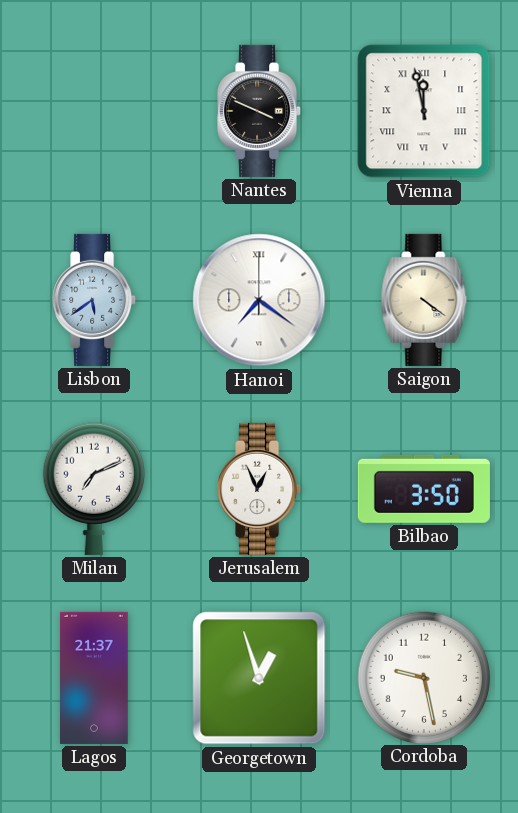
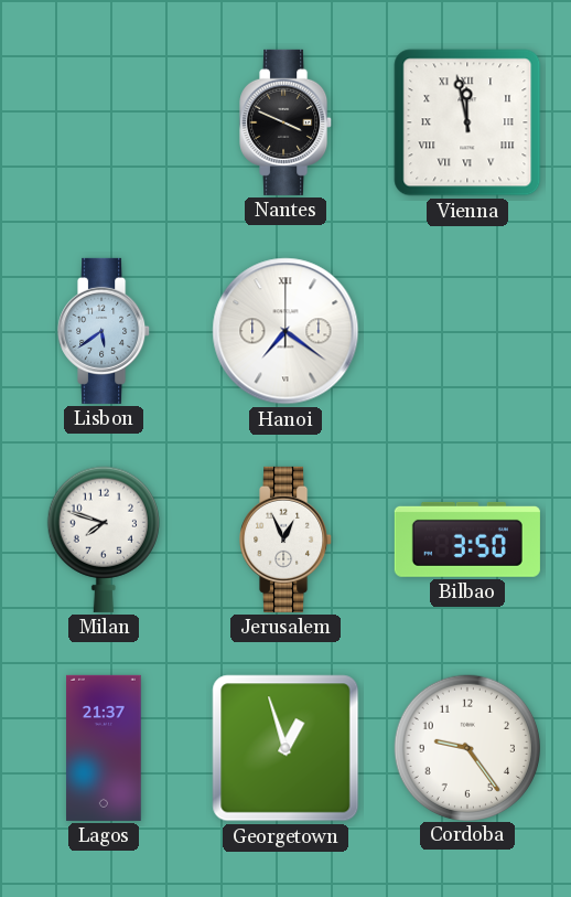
Saigon: 4:21 -> none (424, 300)
Milan: 7:11 -> 7:48 (104, 540)
Cordoba: 9:28 -> 9:24 (466, 747)
